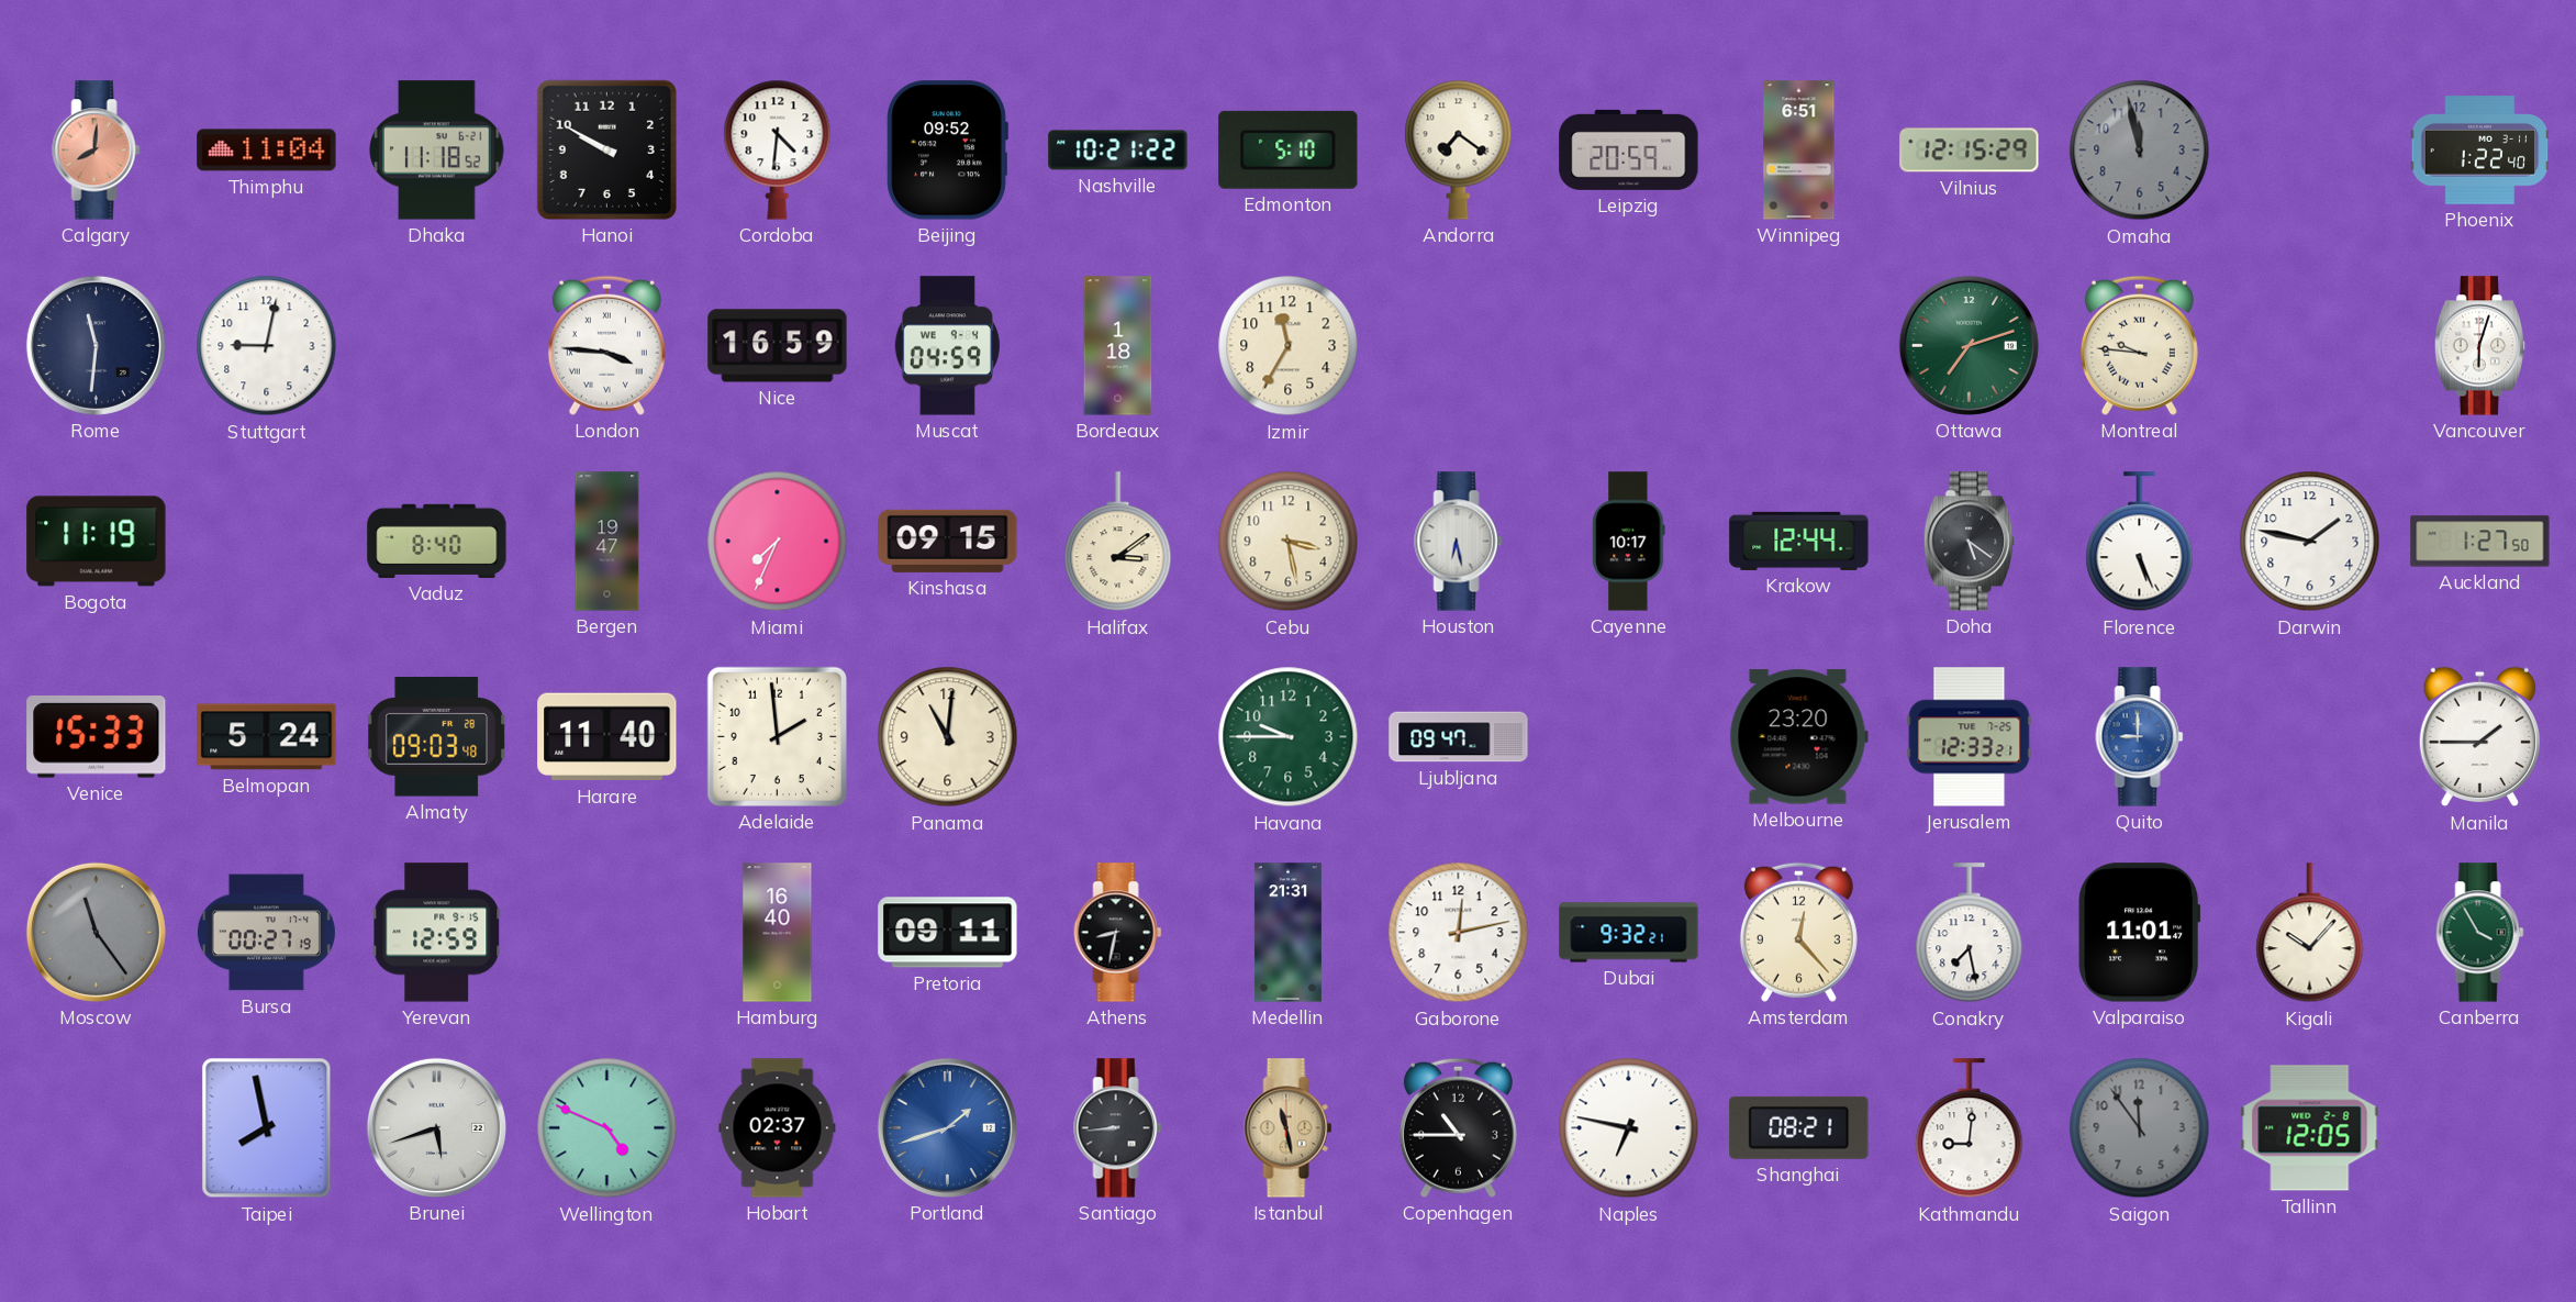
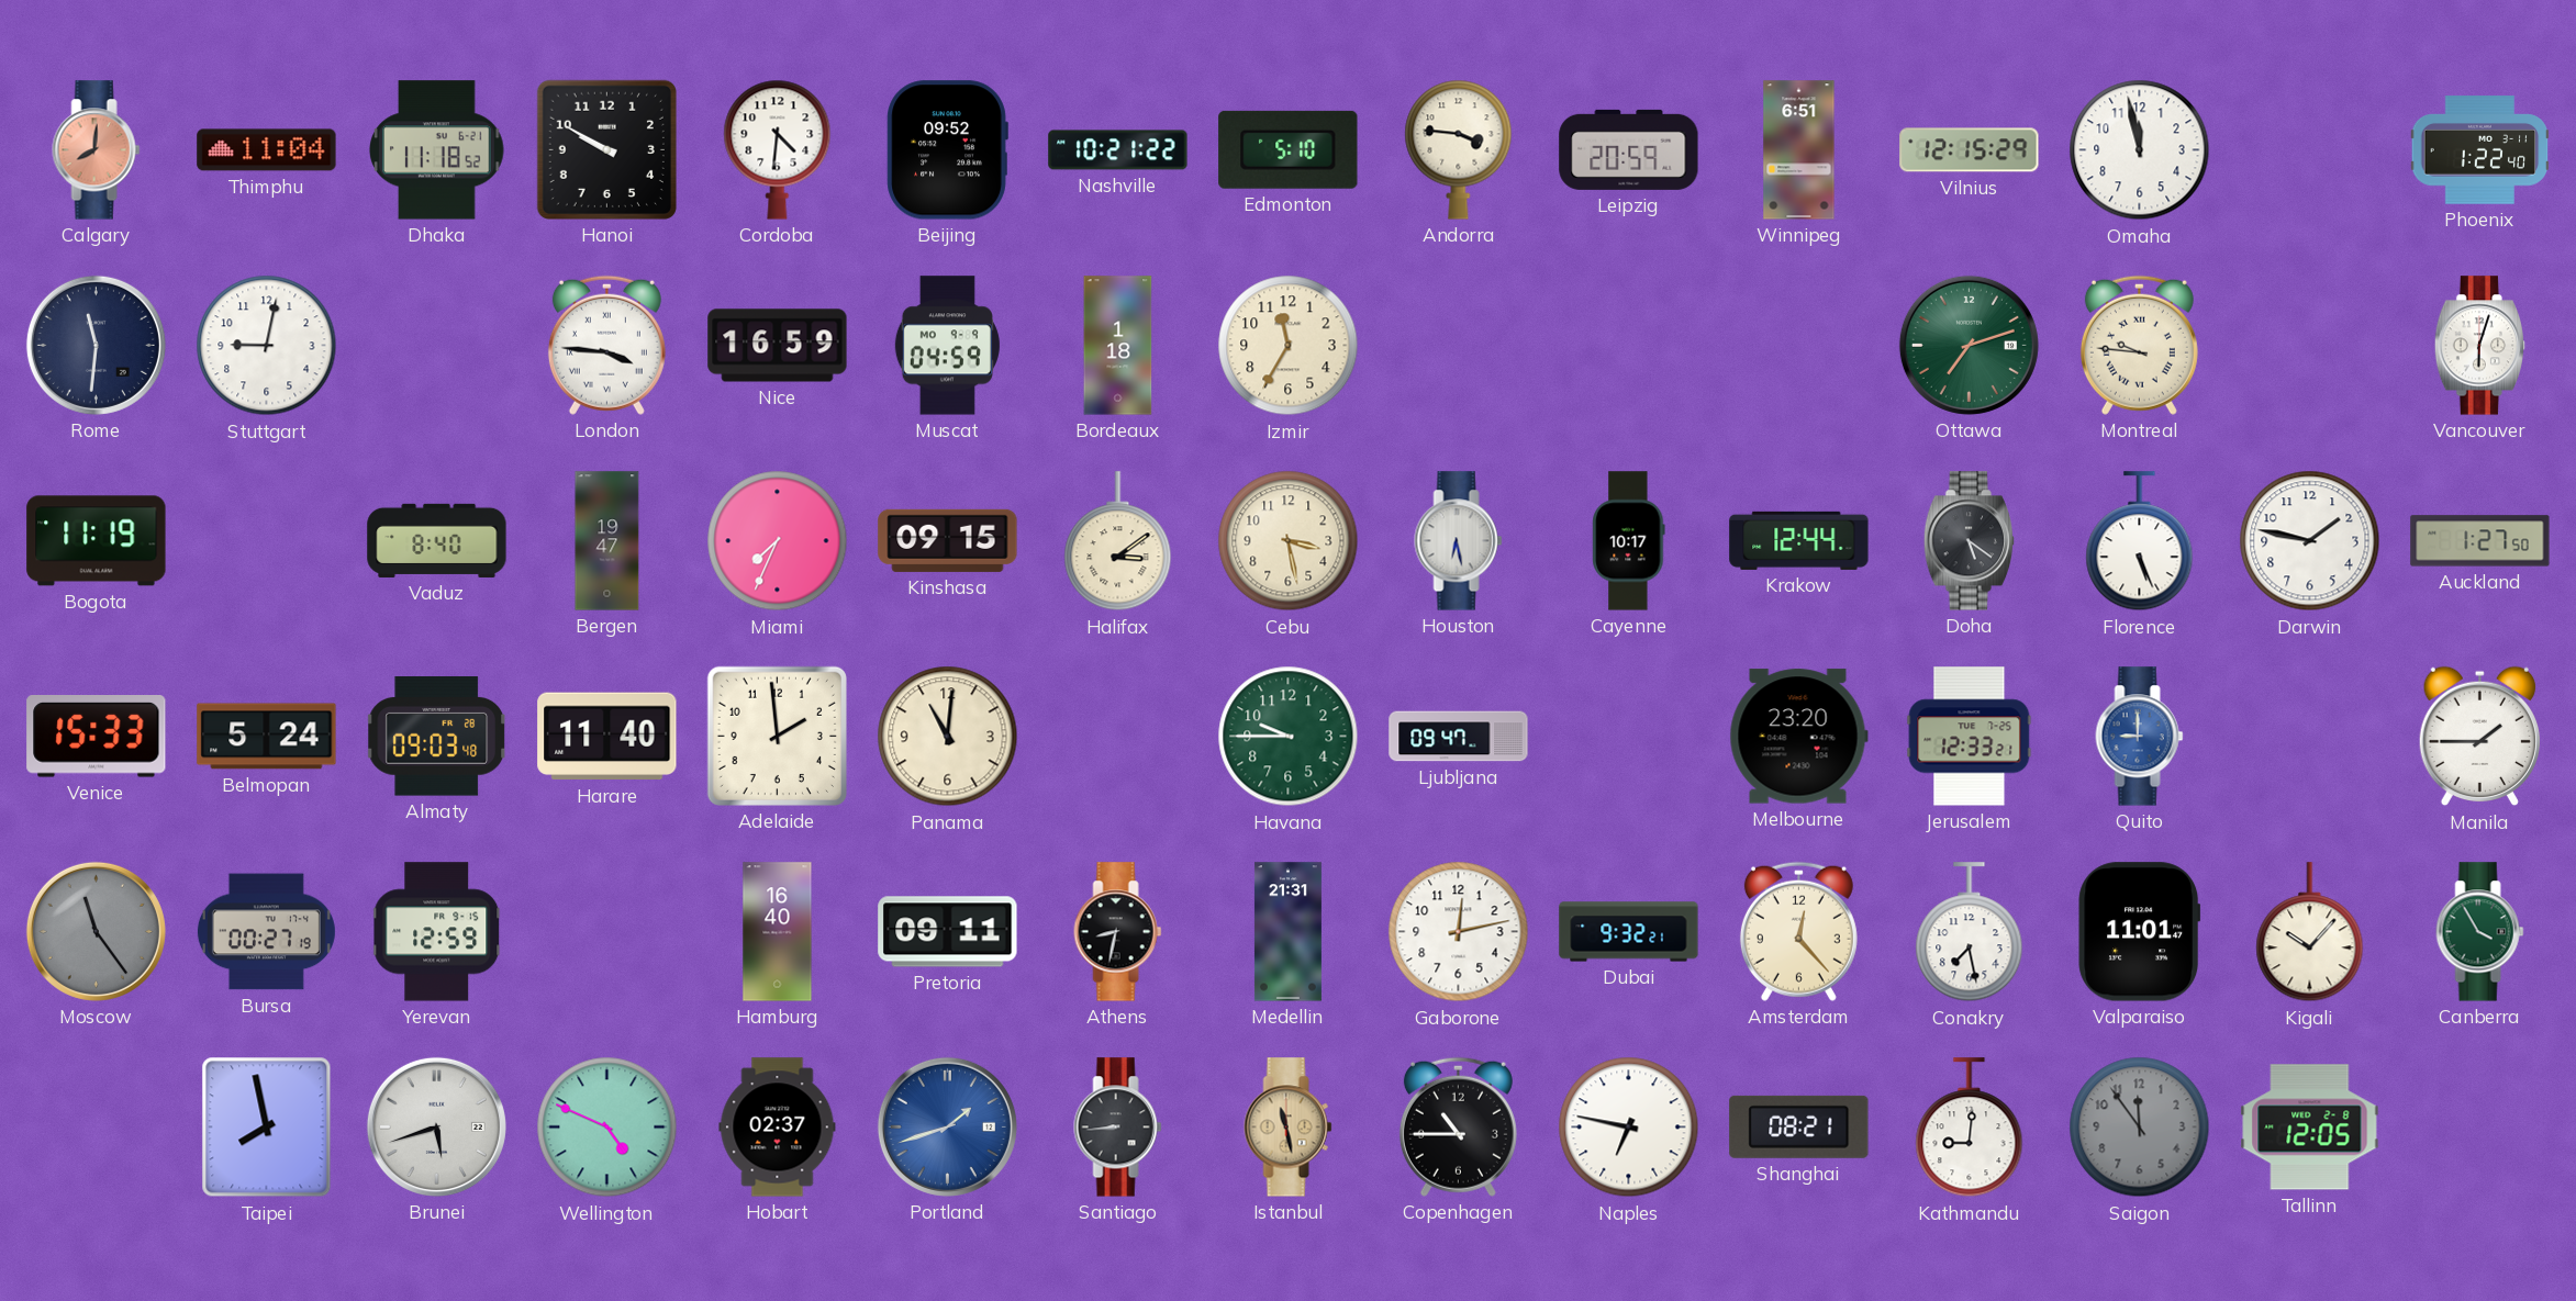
Andorra: 7:21 -> 3:46 (1459, 149)
Omaha dial: grey -> white (2140, 150)
Muscat date: WE 9-4 -> MO 9-9 (947, 346)
